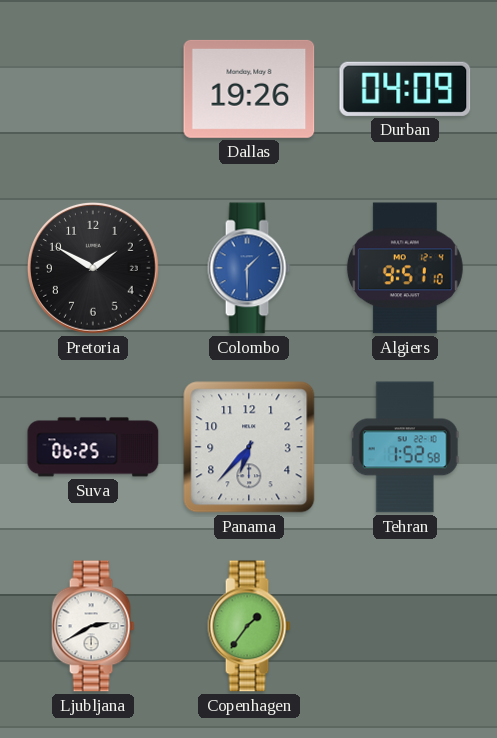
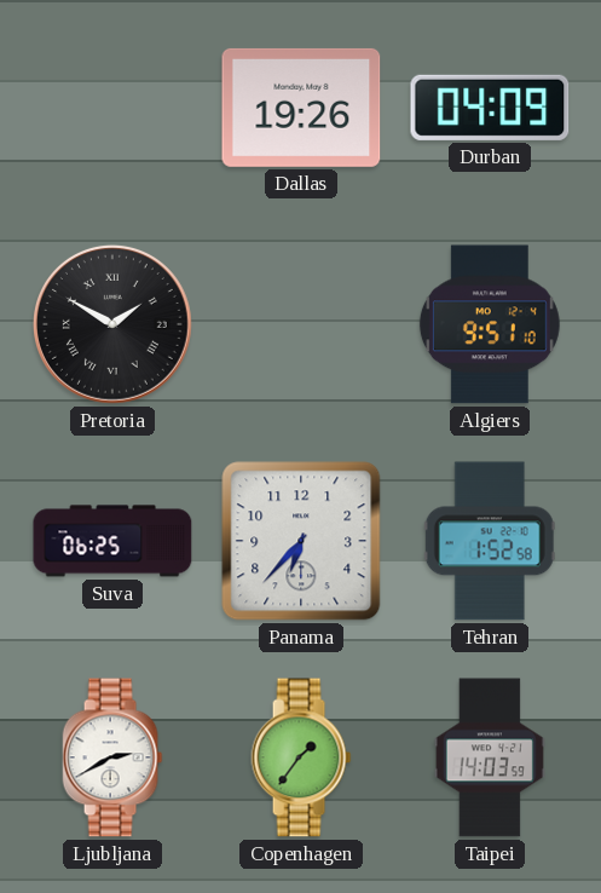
Pretoria numerals: Arabic -> Roman (112, 324)
Colombo: 1:30 -> none (249, 268)
Taipei: none -> 14:03 (490, 757)
